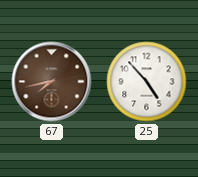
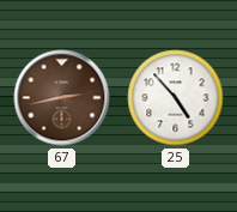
67: 7:43 -> 2:43 (62, 98)
